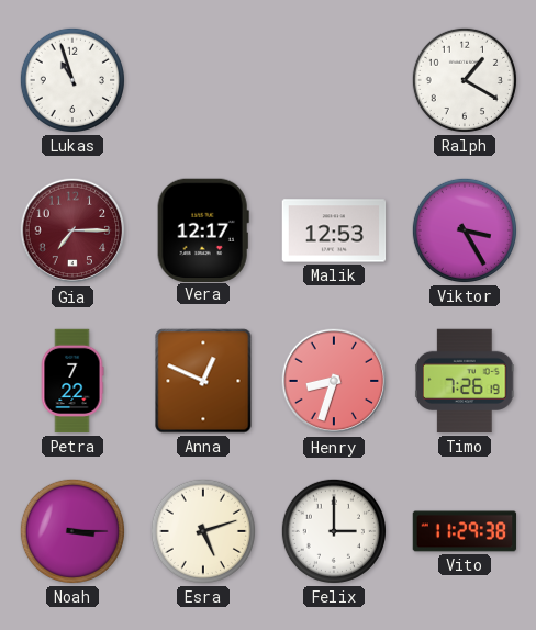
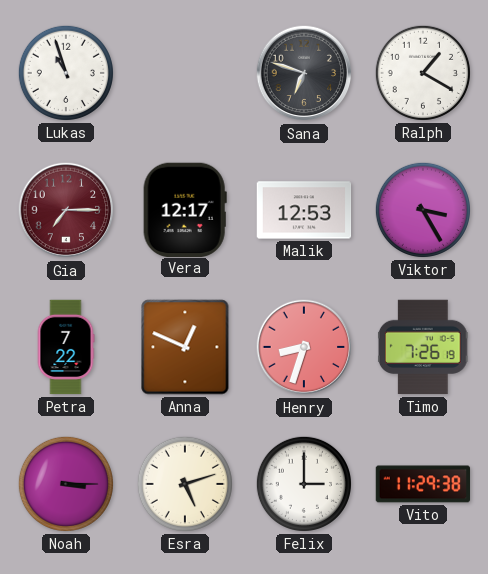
Sana: none -> 6:48 (304, 73)
